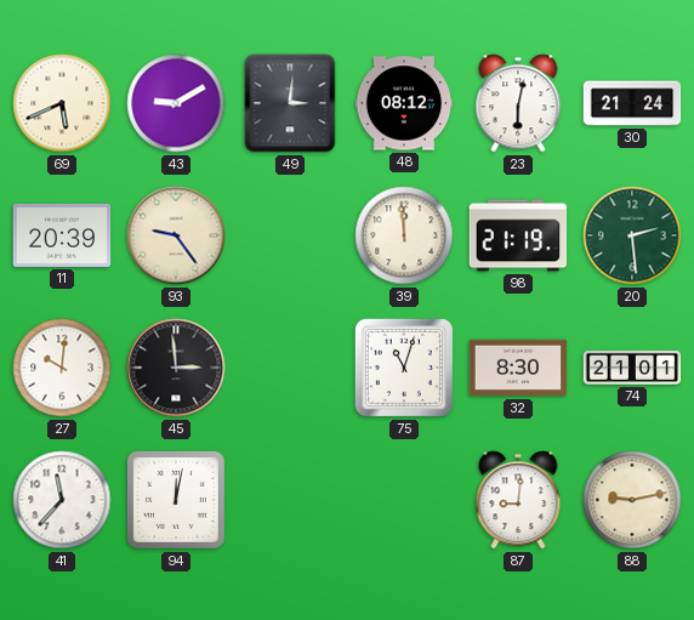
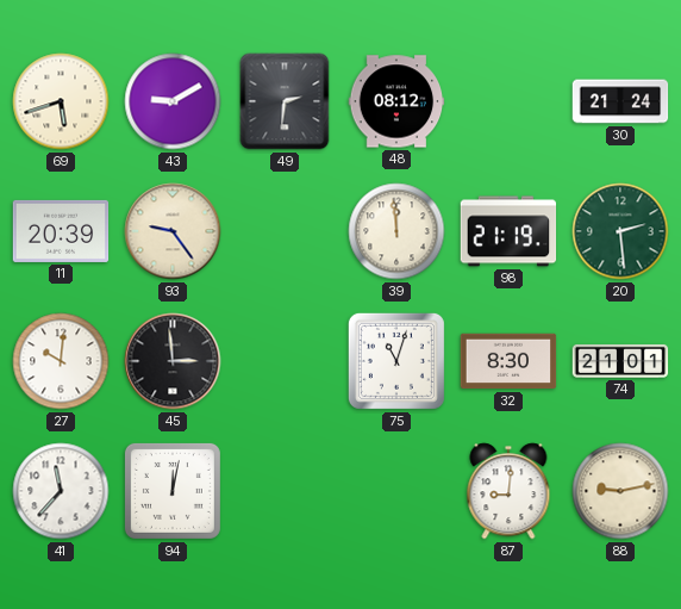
69: 5:41 -> 5:42 (61, 101)
49: 3:01 -> 2:31 (285, 101)
23: 6:02 -> none (518, 103)
